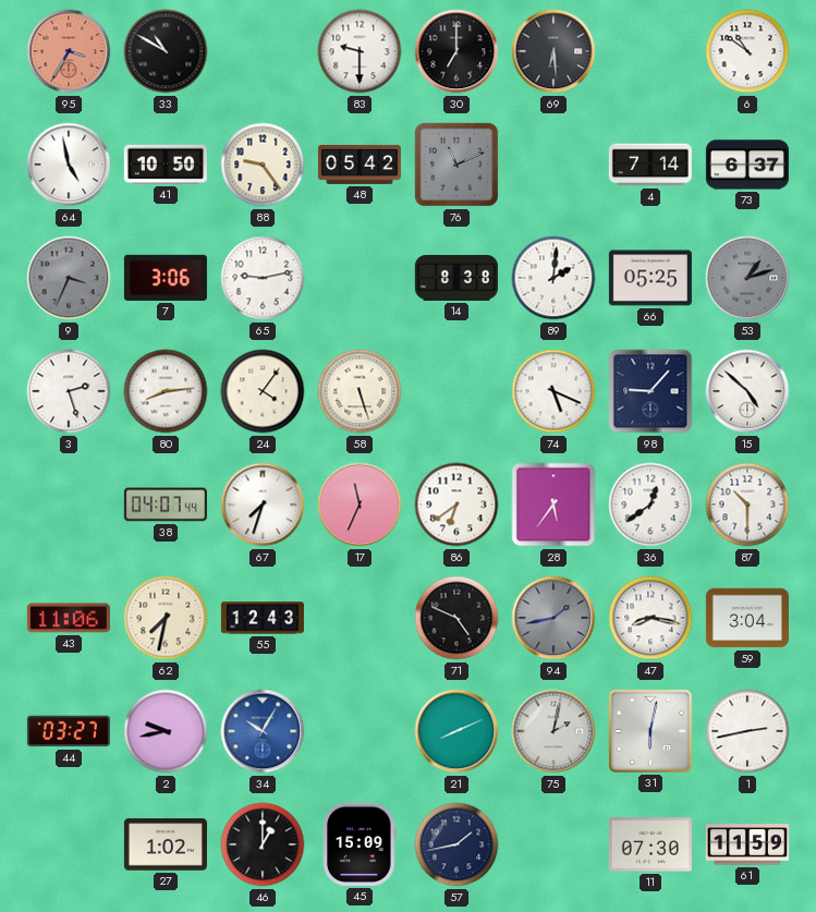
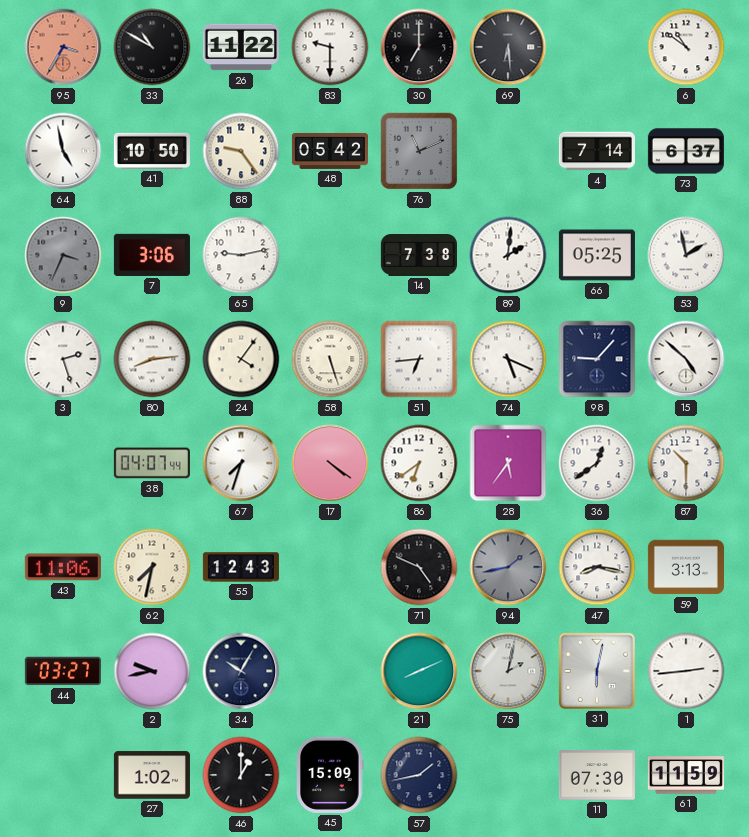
26: none -> 11:22 (241, 47)
14: 8:38 -> 7:38 (419, 256)
53: 1:12 -> 1:58 (686, 255)
53 dial: grey -> white (686, 255)
51: none -> 6:44 (419, 359)
17: 11:34 -> 4:21 (330, 463)
59: 3:04 -> 3:13 (686, 567)
34 dial: blue -> navy (241, 671)
1: 2:43 -> 2:44 (686, 671)
